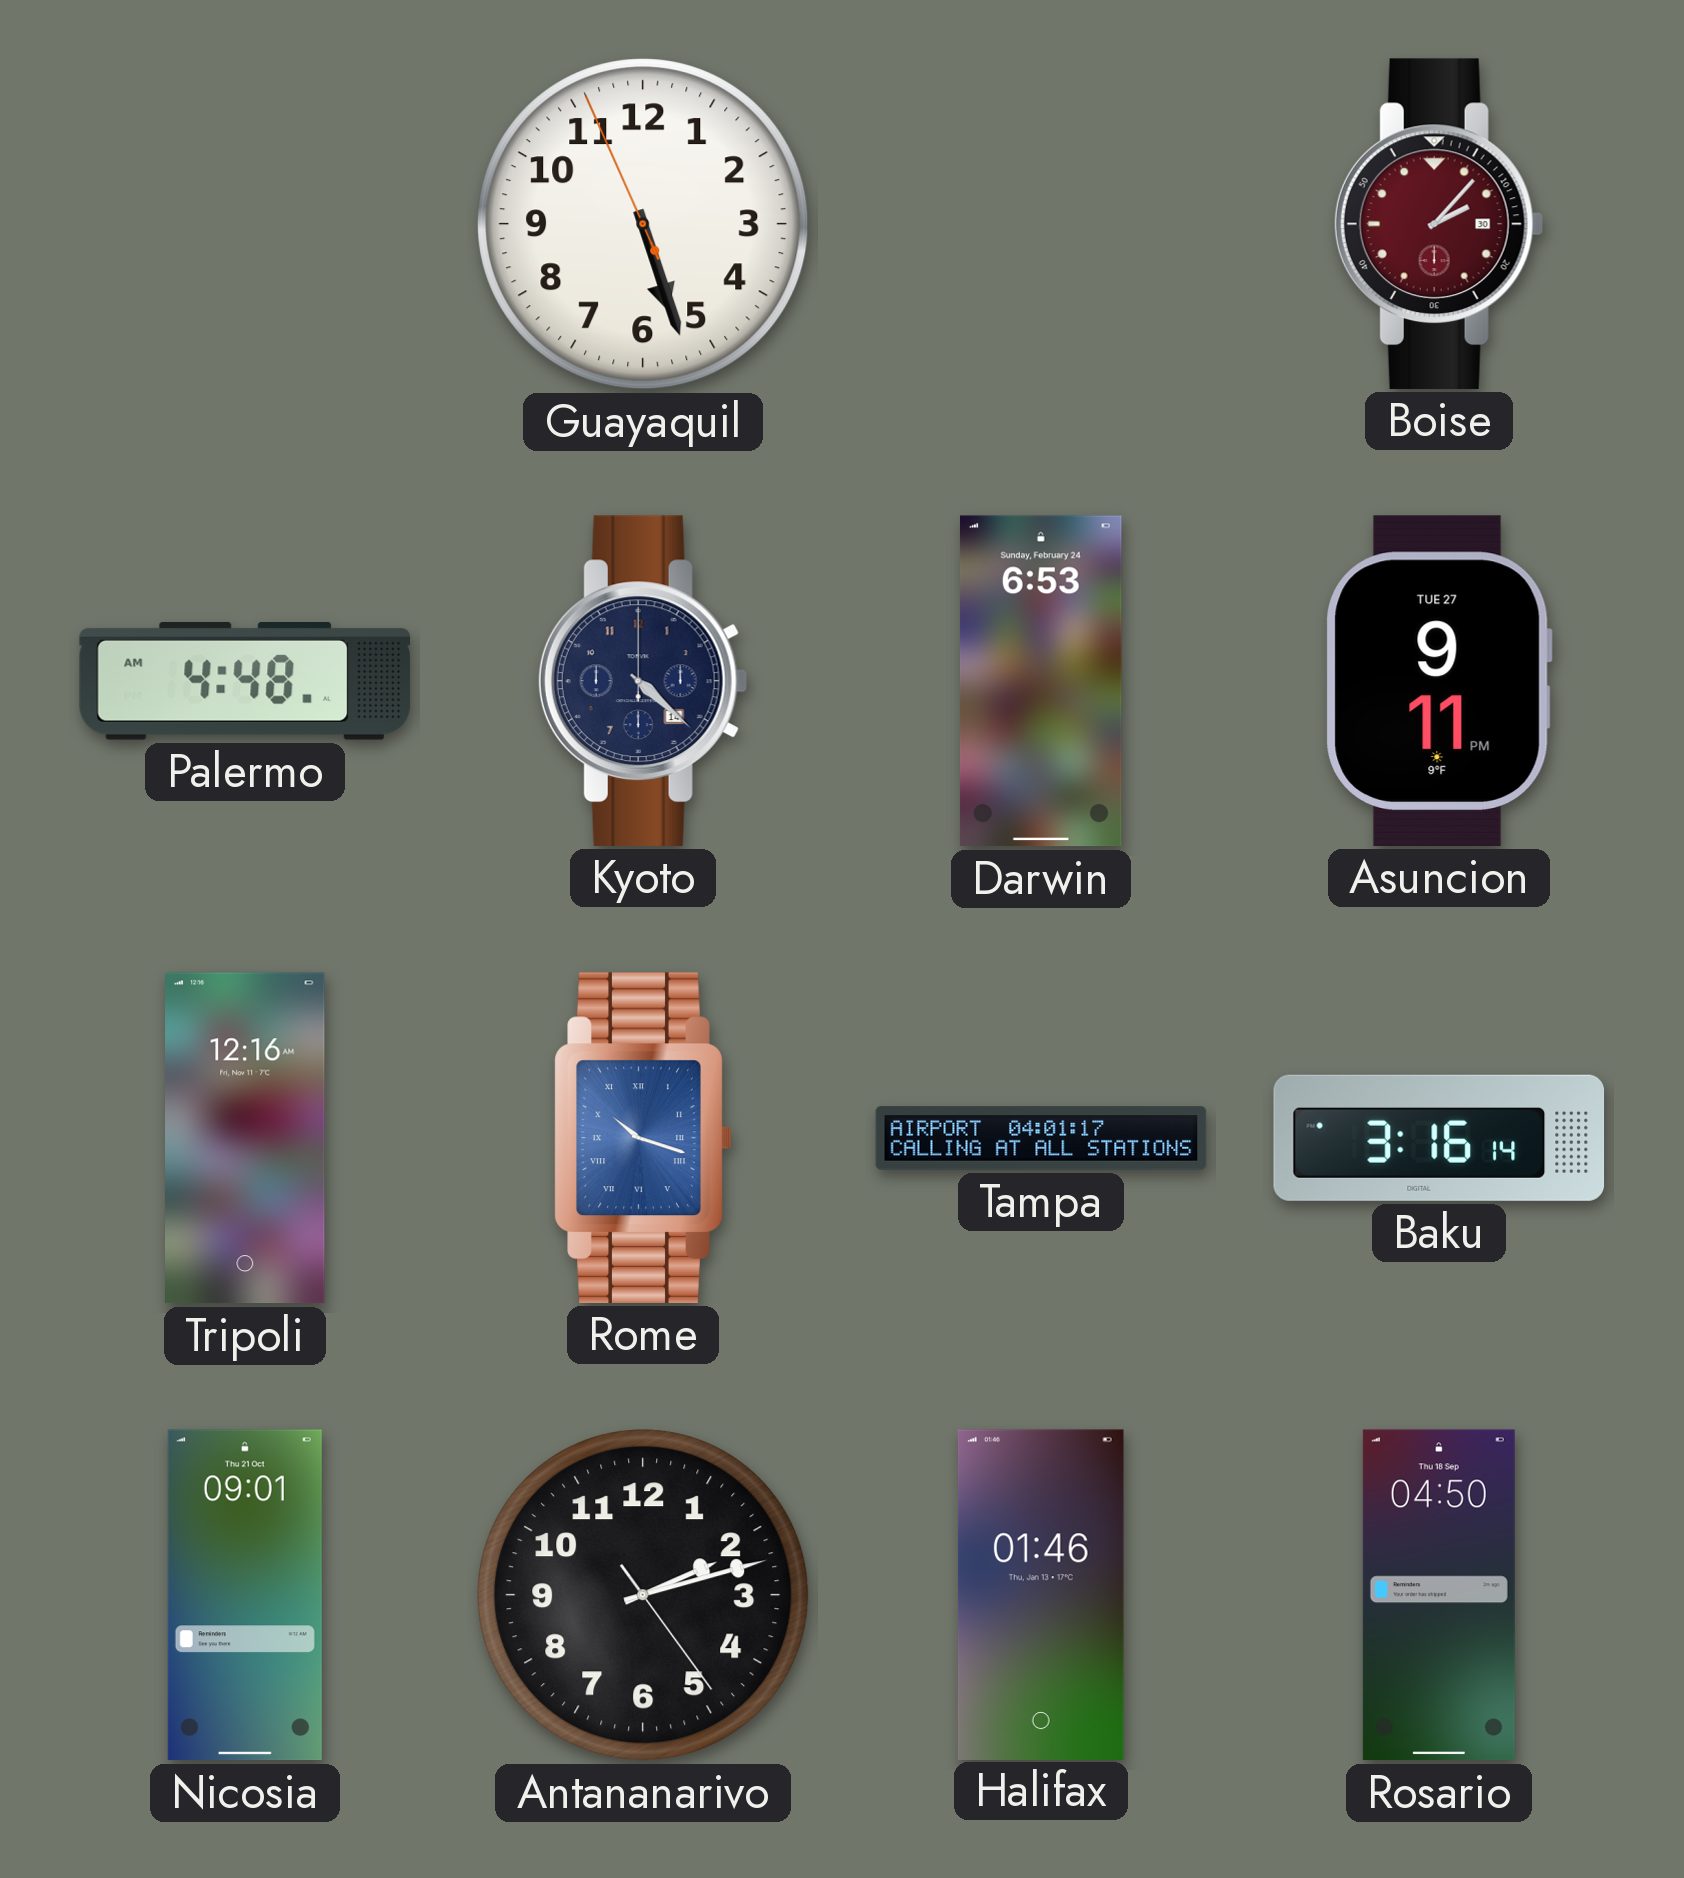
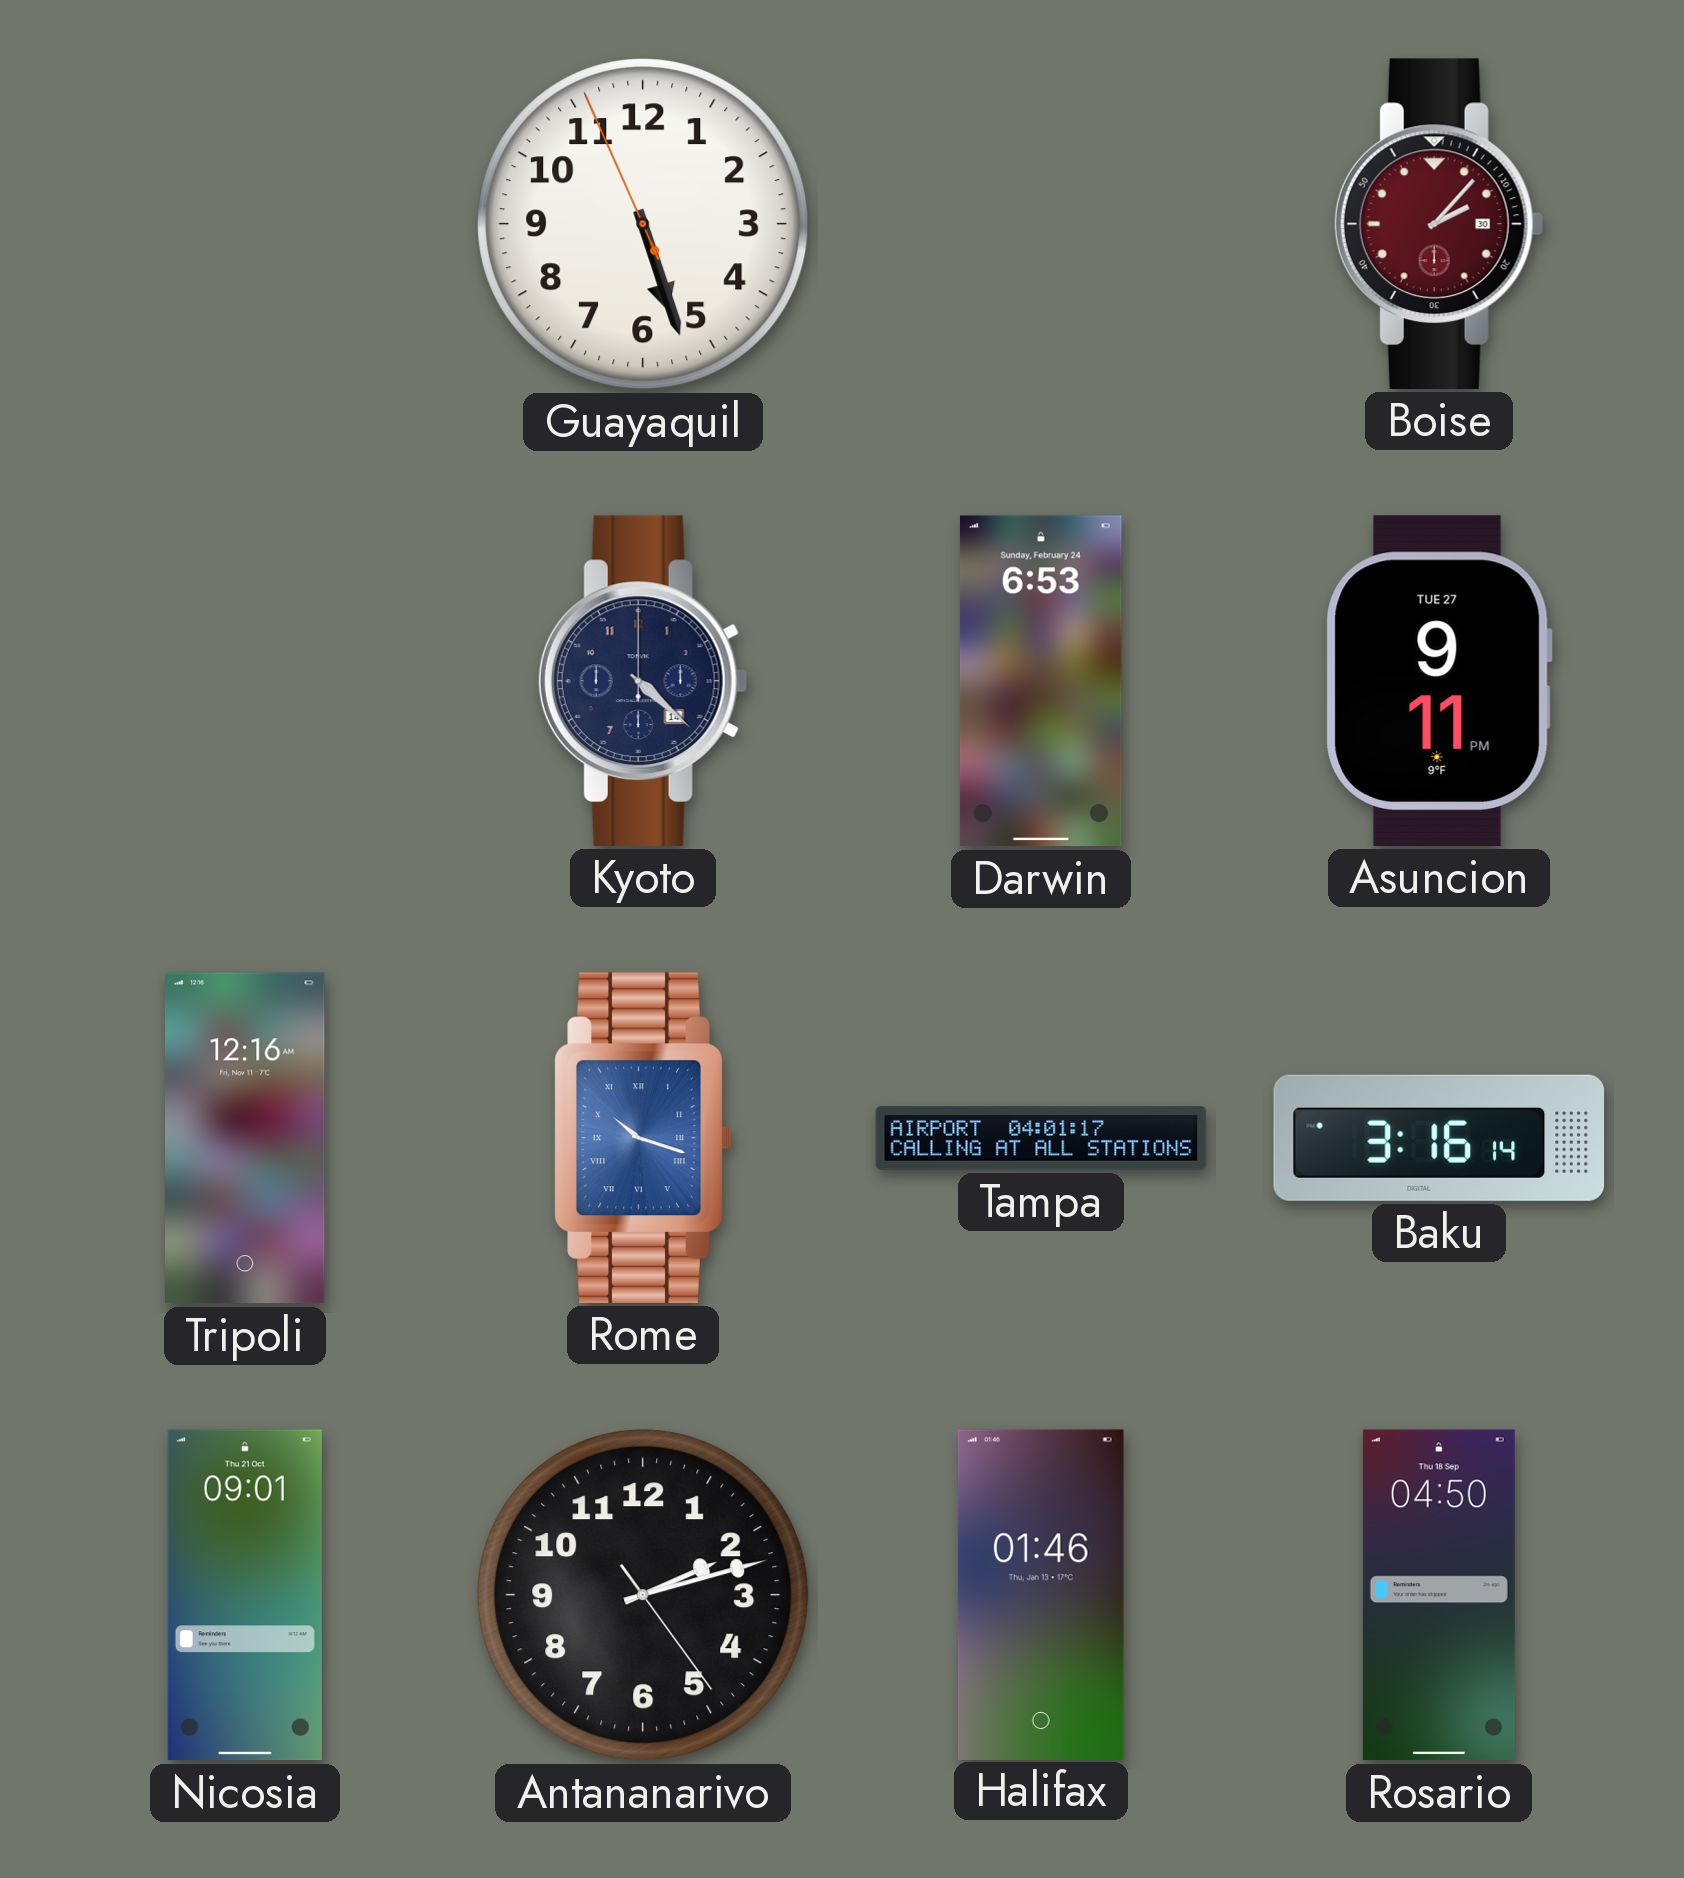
Palermo: 4:48 -> none (245, 681)
